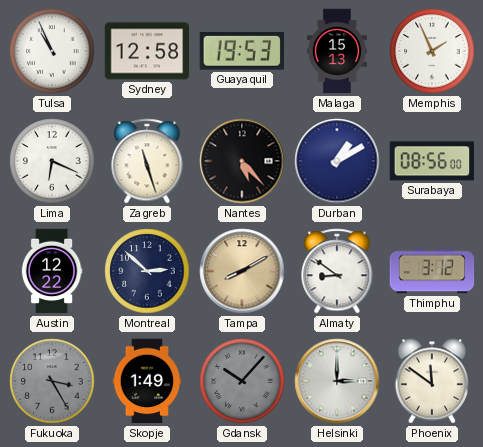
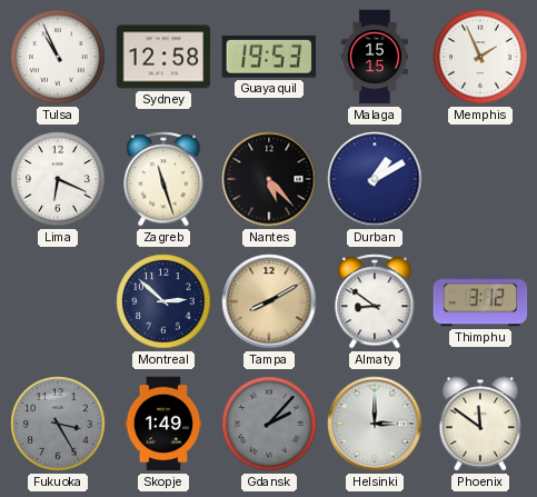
Malaga: 15:13 -> 15:15 (375, 57)
Surabaya: 08:56 -> none (432, 161)
Austin: 12:22 -> none (52, 271)
Gdansk: 10:07 -> 2:07 (269, 424)
